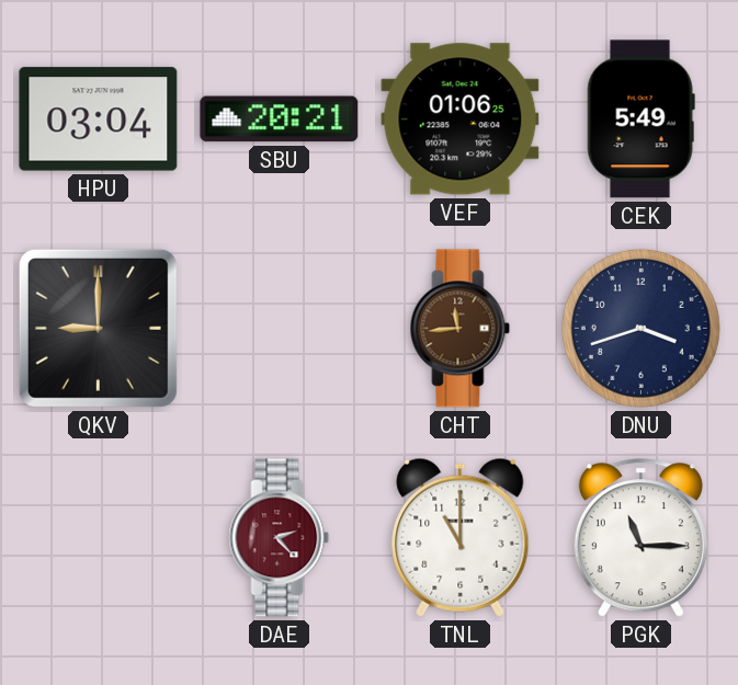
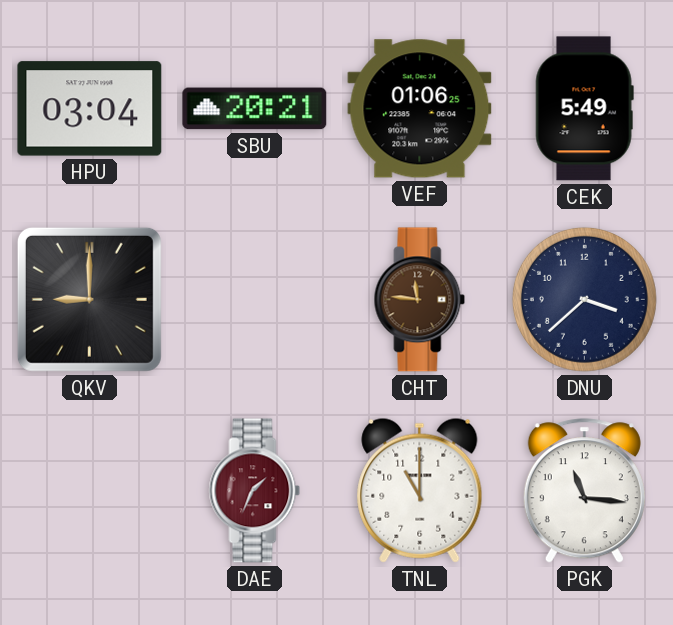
CHT: 11:44 -> 11:46 (420, 300)
DNU: 3:42 -> 3:38 (584, 299)
DAE: 2:23 -> 1:34 (255, 491)
PGK: 11:15 -> 11:16 (584, 491)
